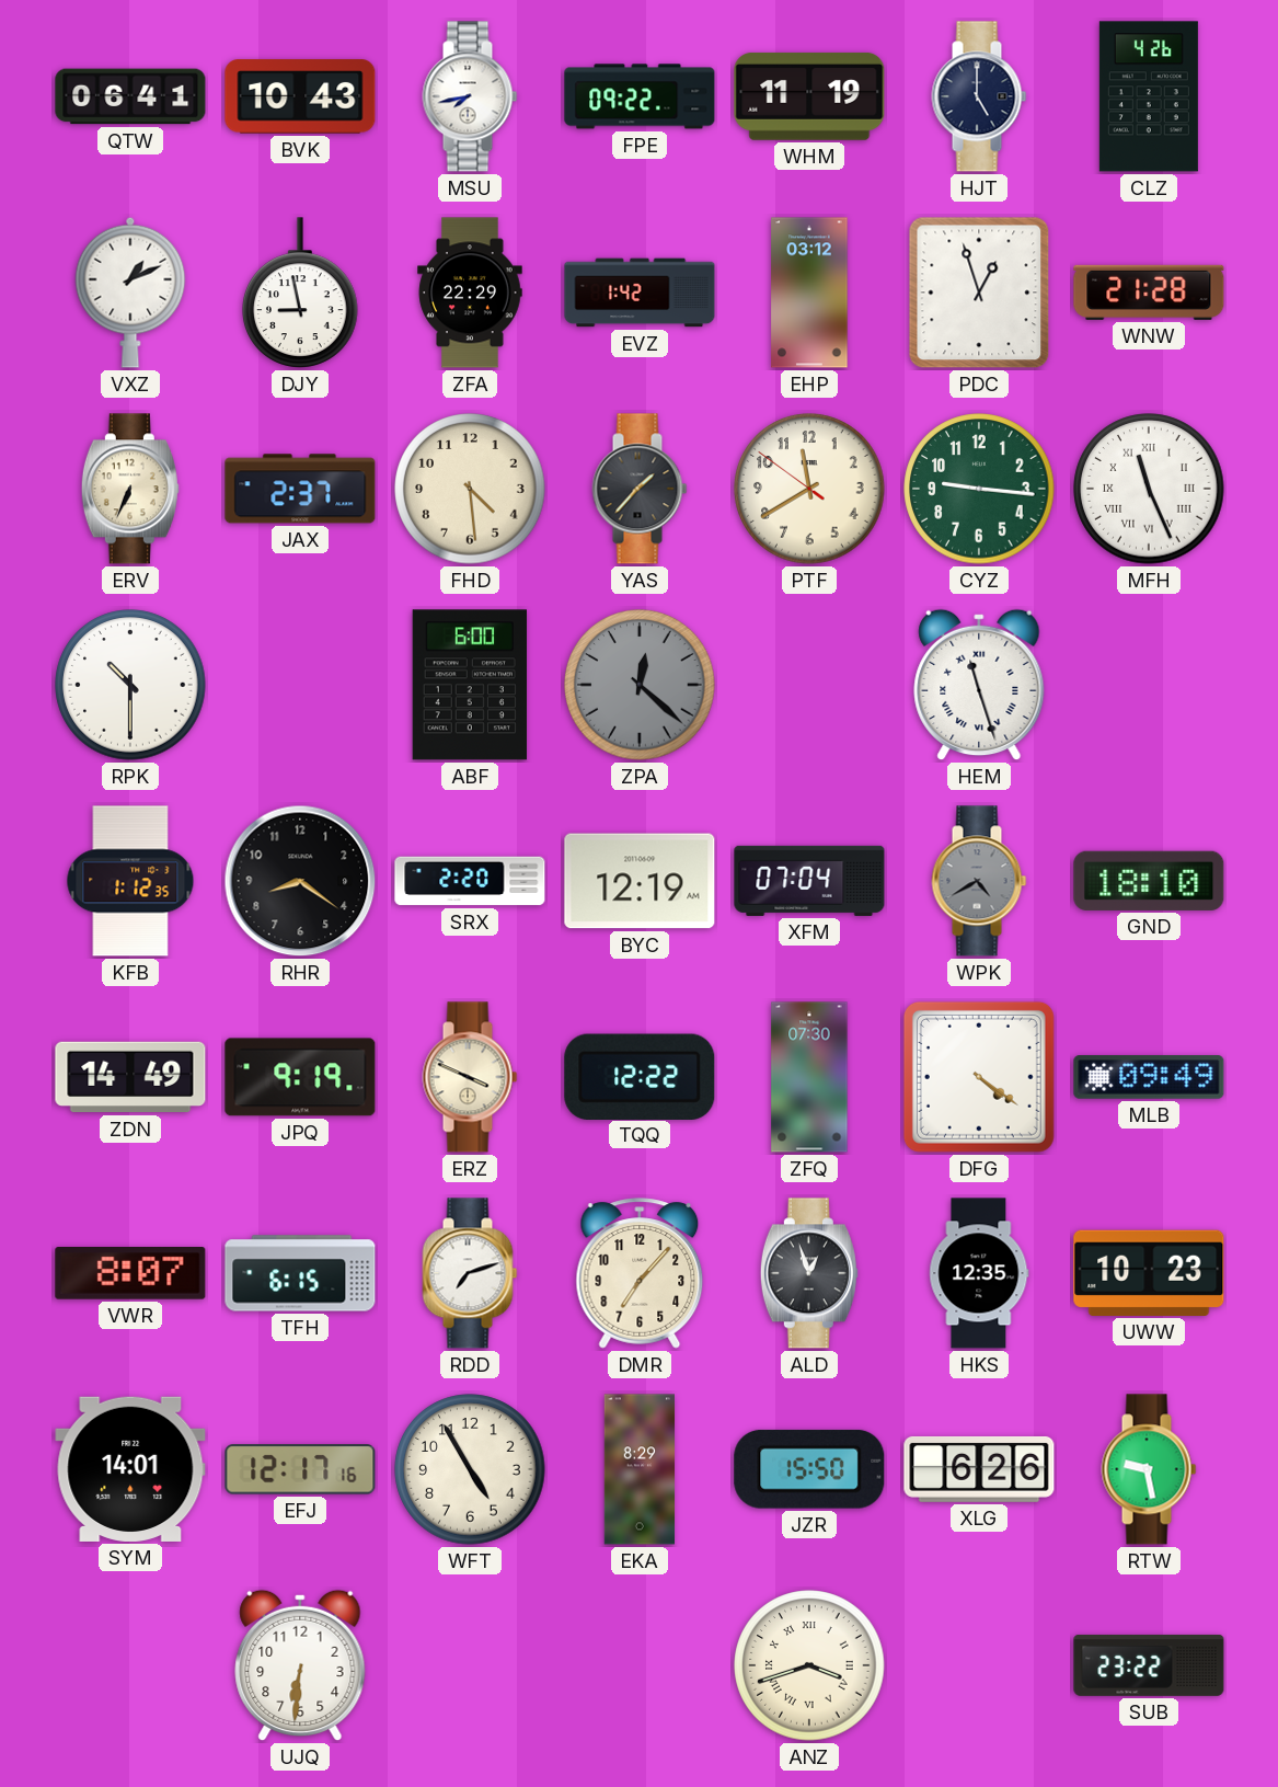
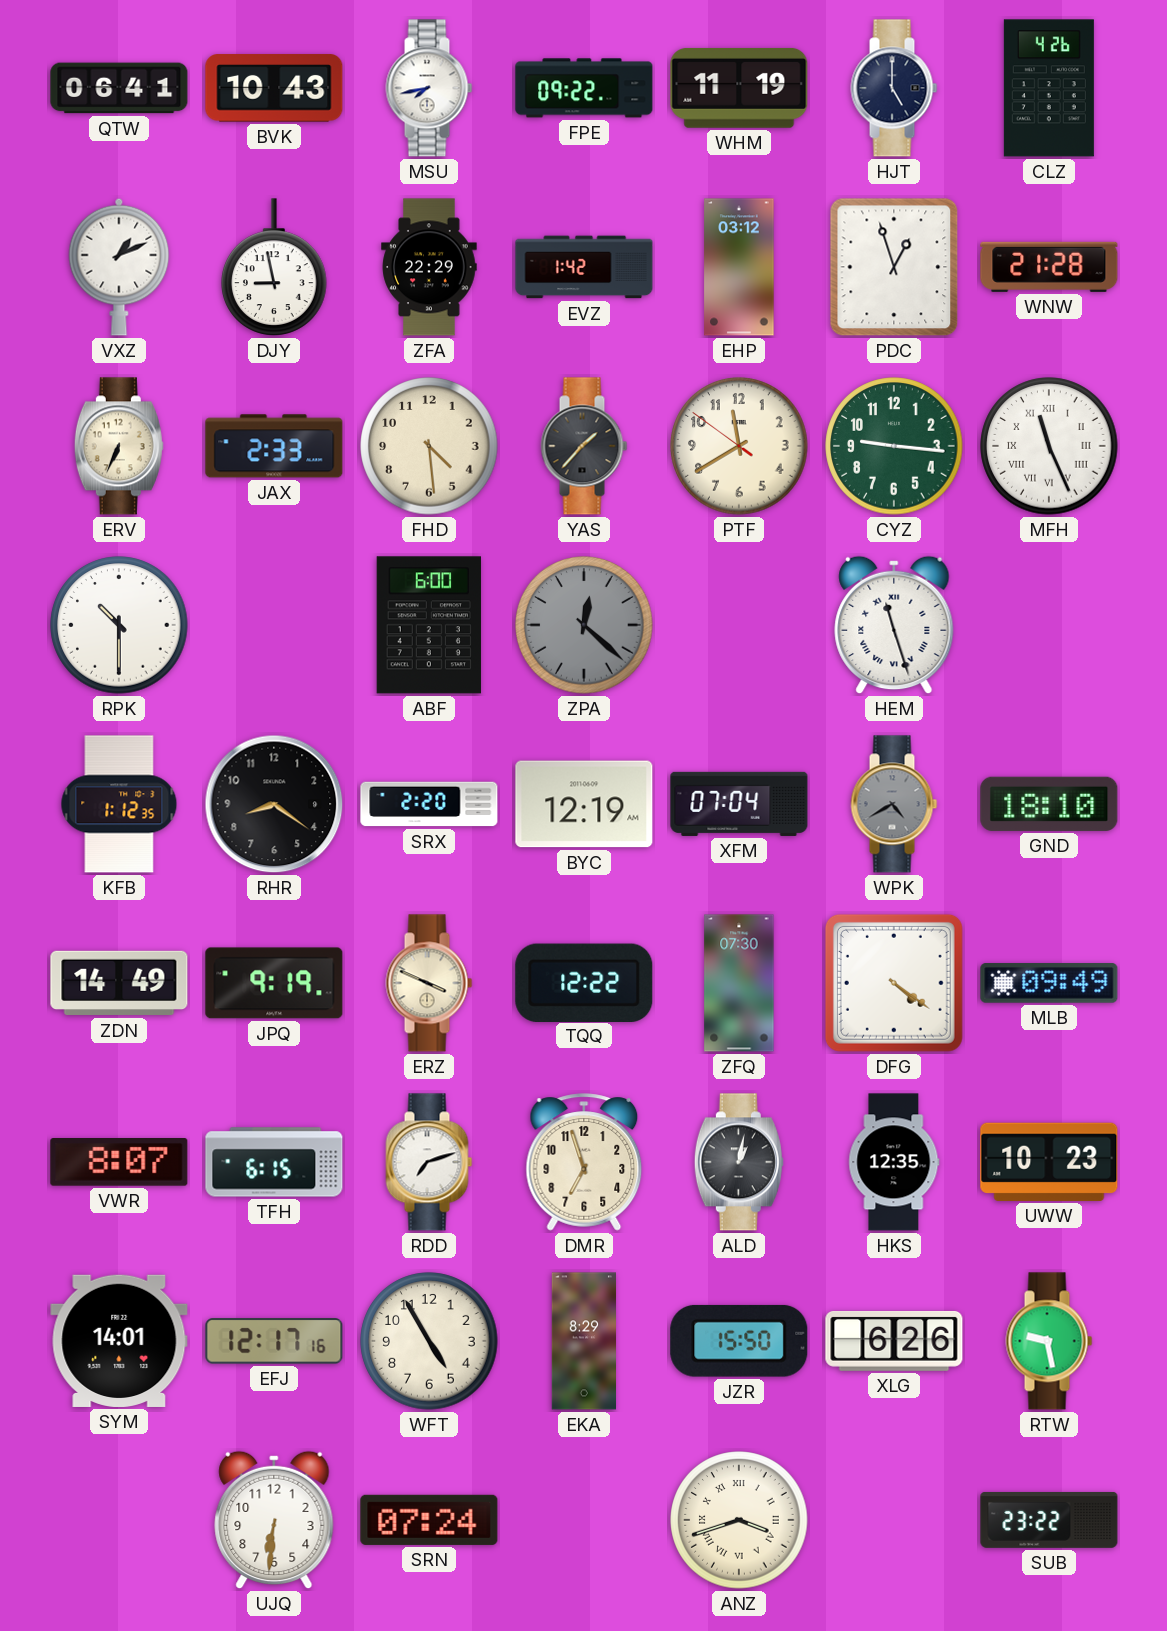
JAX: 2:37 -> 2:33 (274, 446)
DMR: 7:07 -> 6:57 (584, 1162)
ALD: 12:57 -> 1:02 (739, 1162)
SRN: none -> 07:24 (429, 1520)
